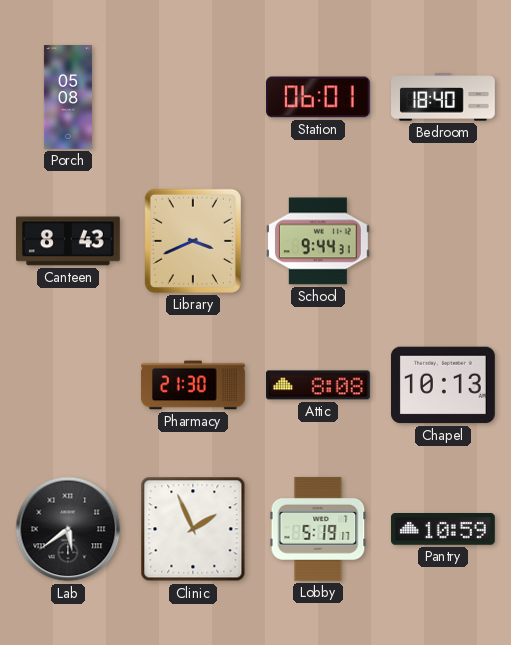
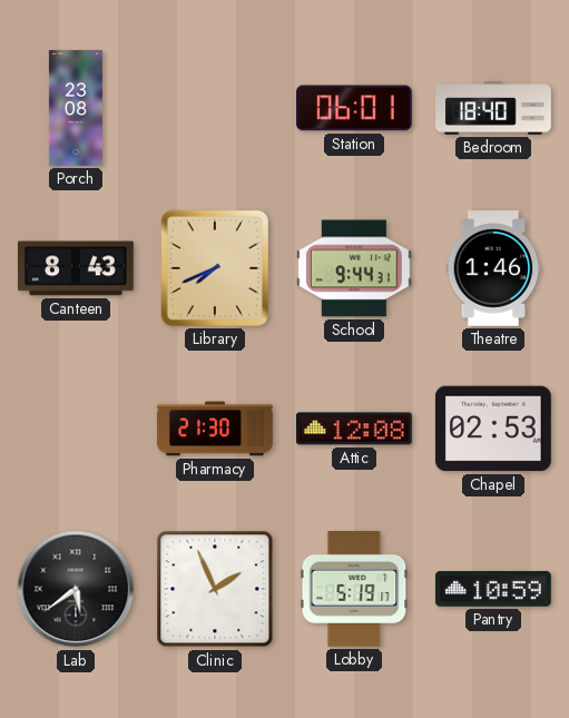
Porch: 05:08 -> 23:08 (76, 108)
Library: 3:41 -> 7:41 (215, 268)
Theatre: none -> 1:46 (493, 269)
Attic: 8:08 -> 12:08 (354, 429)
Chapel: 10:13 -> 02:53 (493, 429)
